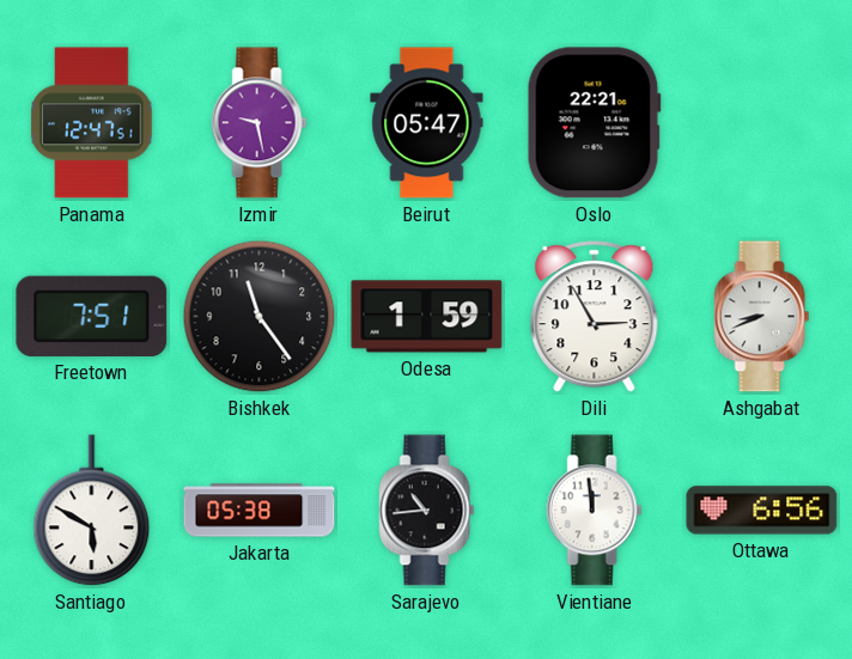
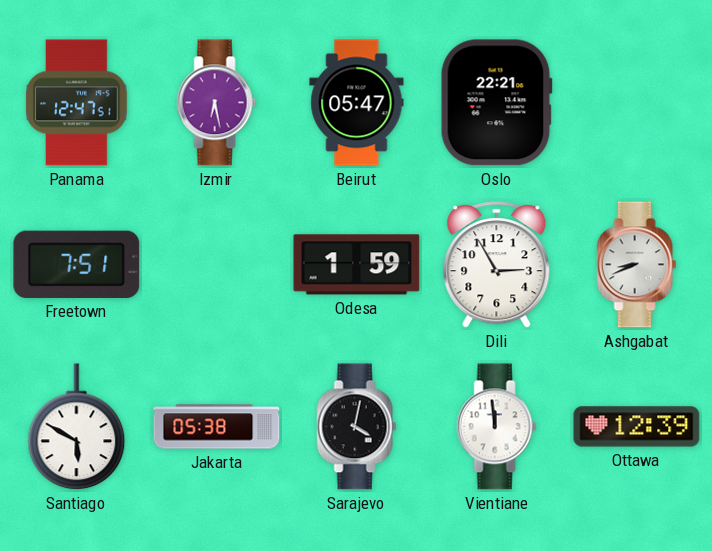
Izmir: 9:28 -> 6:28 (217, 103)
Bishkek: 11:24 -> none (260, 317)
Sarajevo: 10:44 -> 4:02 (357, 427)
Ottawa: 6:56 -> 12:39 (637, 427)
